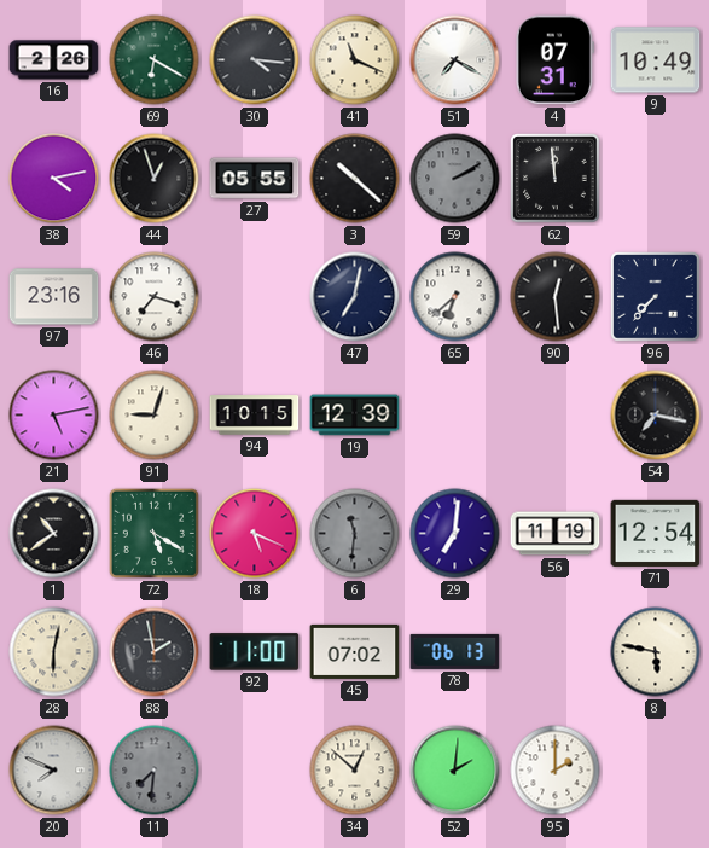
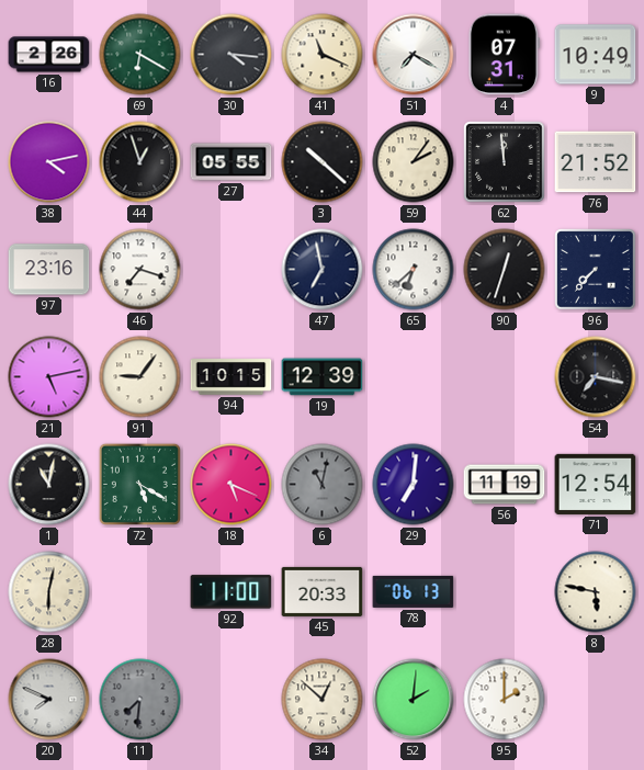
59: 2:10 -> 2:06 (414, 162)
59 dial: grey -> cream (414, 162)
76: none -> 21:52 (596, 162)
47: 7:02 -> 6:58 (323, 270)
90: 12:29 -> 12:33 (505, 270)
91: 9:03 -> 9:06 (140, 377)
1: 10:39 -> 11:02 (49, 485)
6: 11:31 -> 11:02 (323, 485)
88: 1:58 -> none (155, 652)
45: 07:02 -> 20:33 (323, 591)
